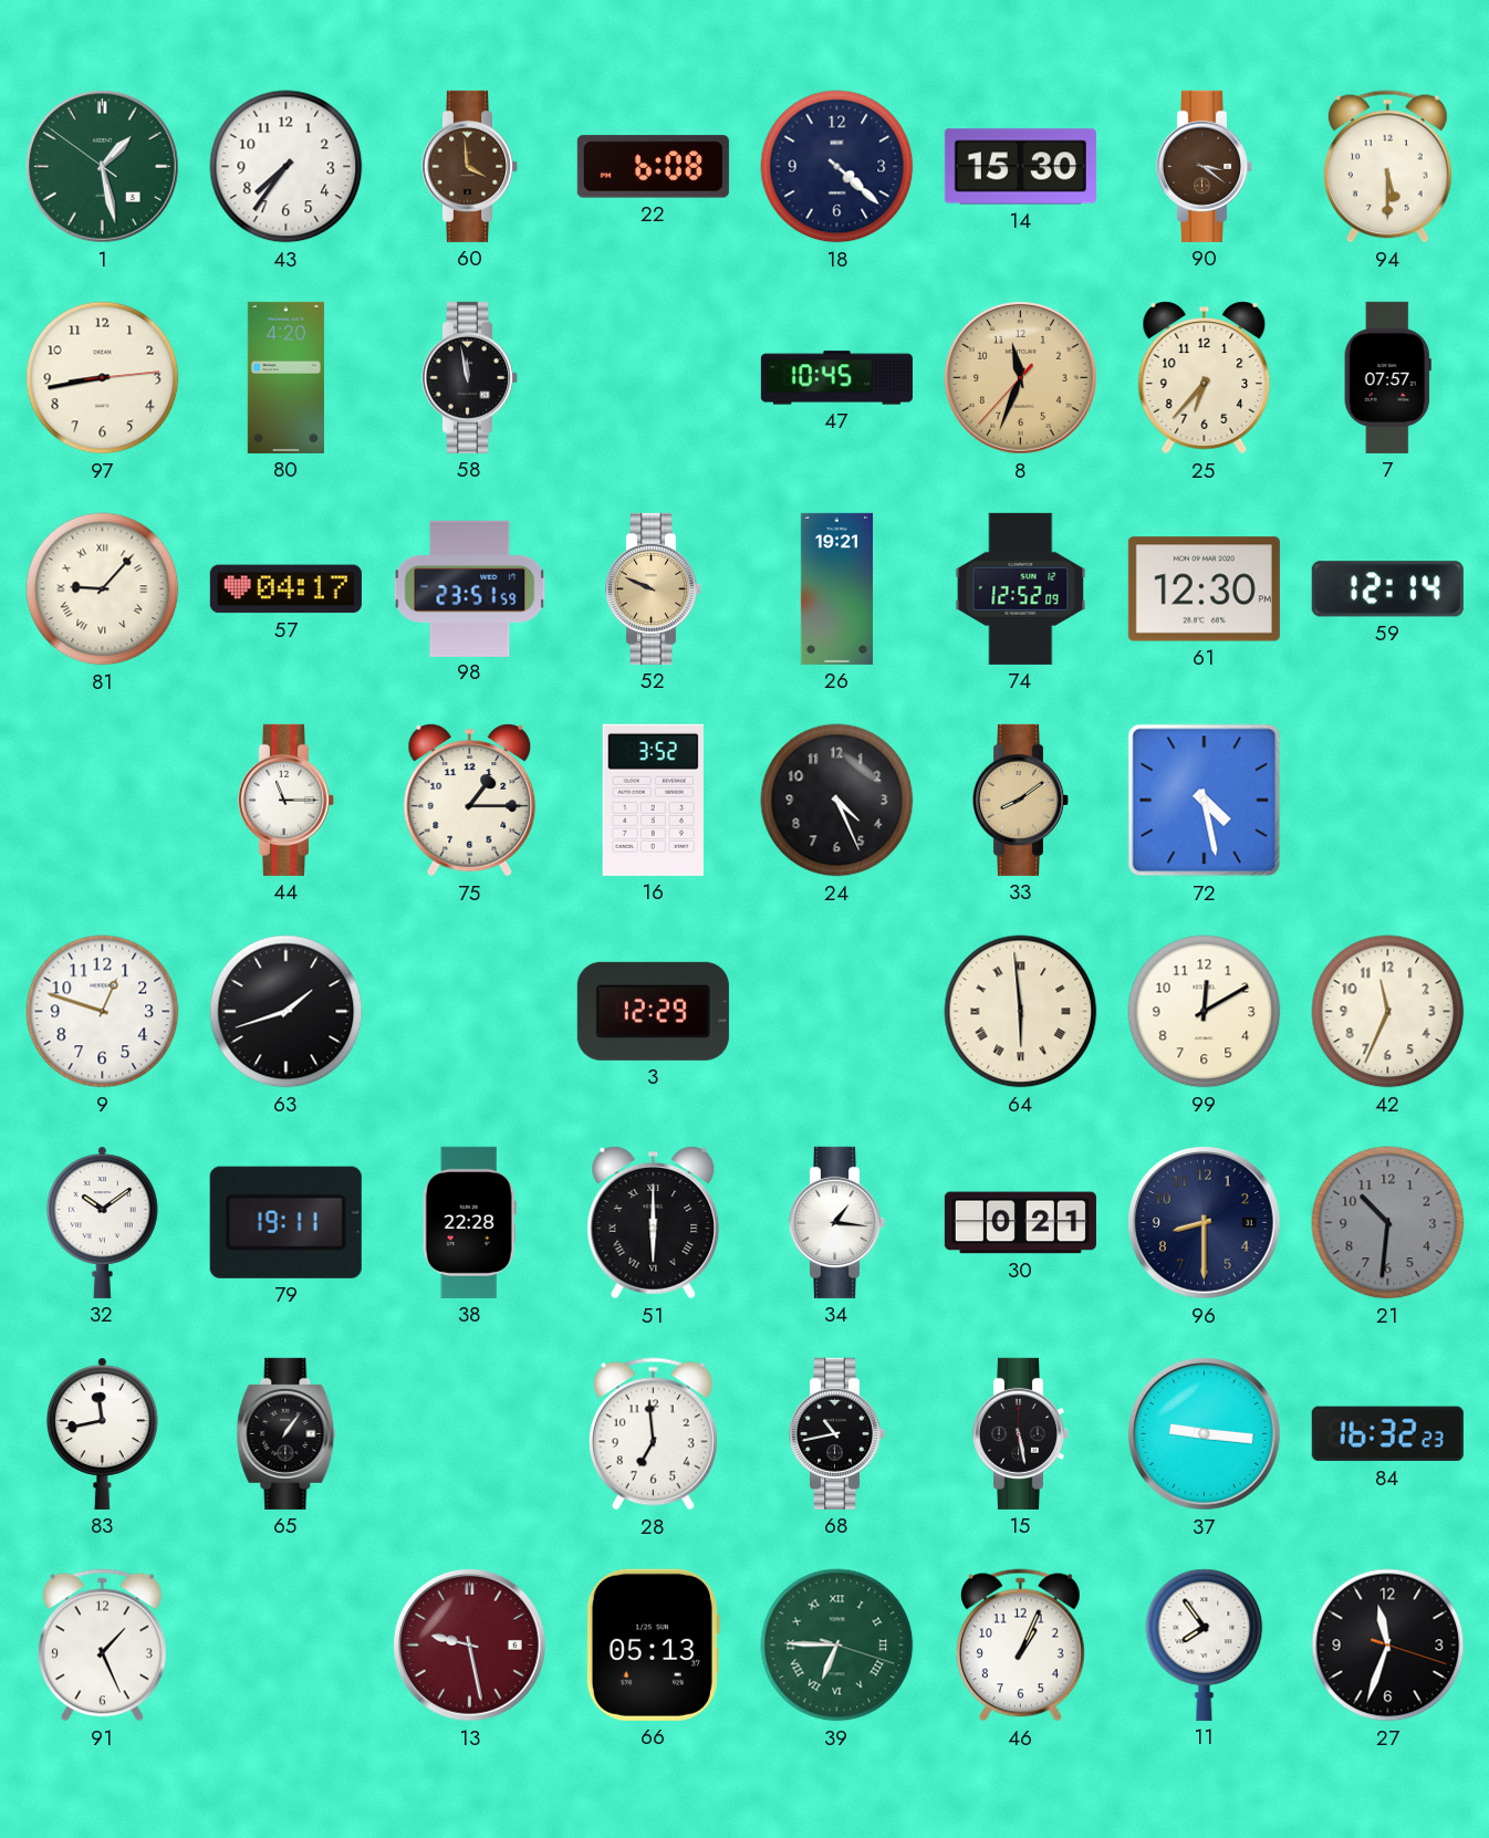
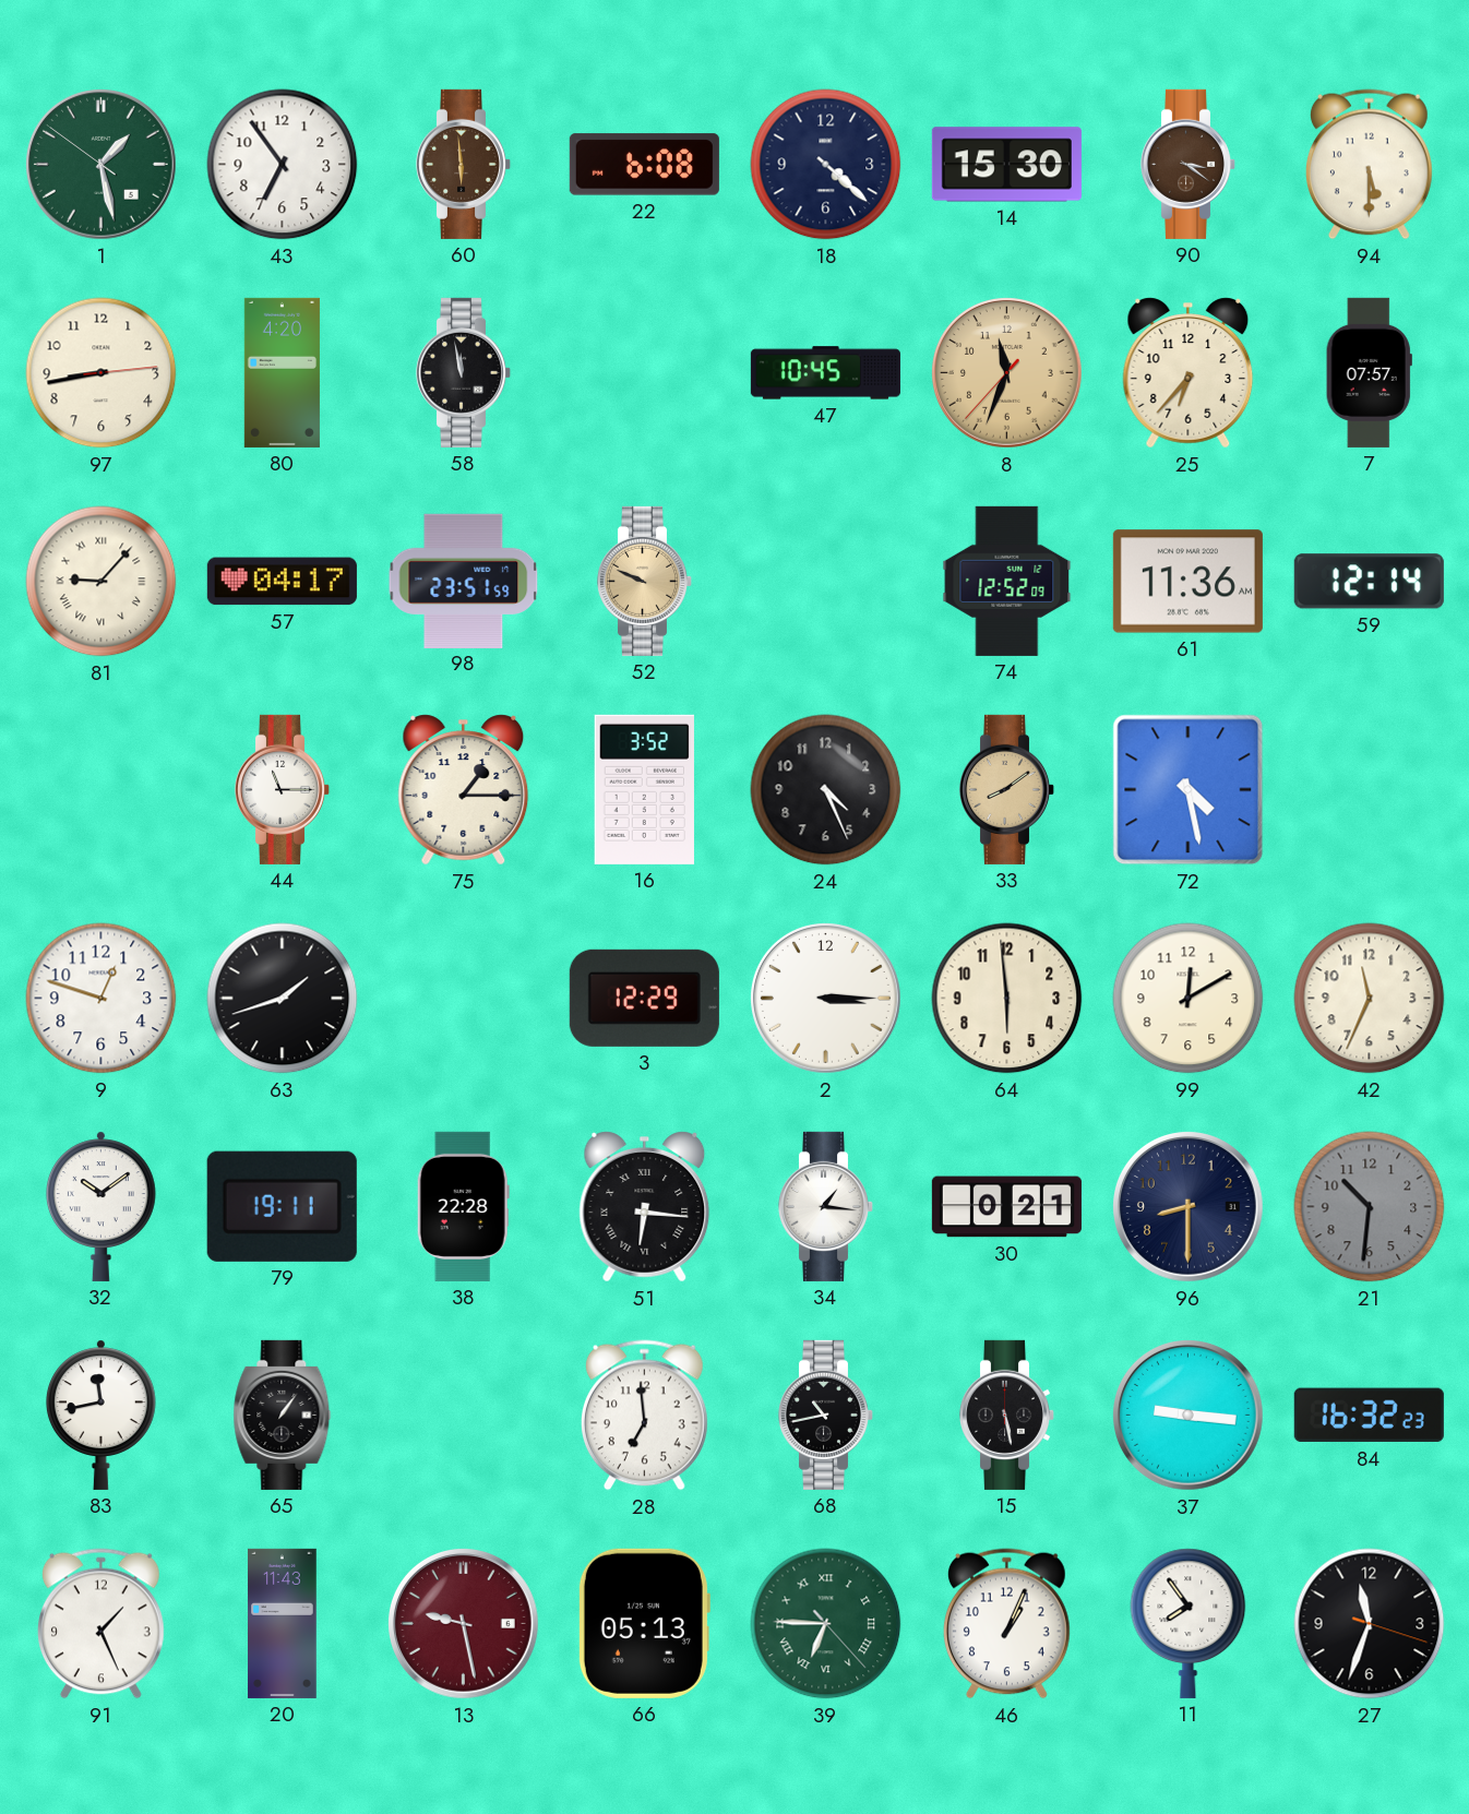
43: 7:36 -> 6:54 (283, 165)
60: 3:59 -> 5:59 (464, 164)
26: 19:21 -> none (836, 588)
61: 12:30 -> 11:36 (1187, 582)
2: none -> 3:15 (826, 999)
64 numerals: Roman -> Arabic (1007, 999)
51: 6:00 -> 6:16 (645, 1207)
20: none -> 11:43 (283, 1623)
39: 6:45:18 -> 6:45:23 (826, 1624)
